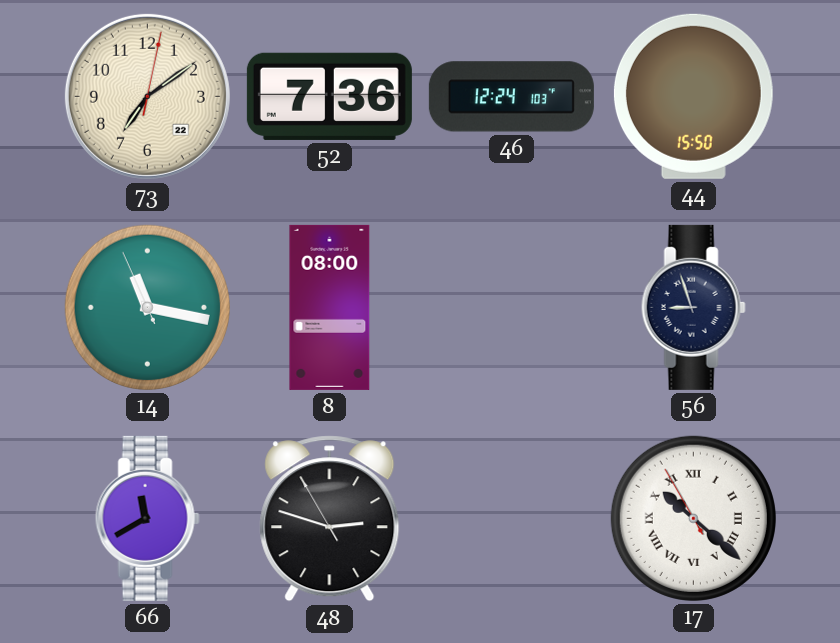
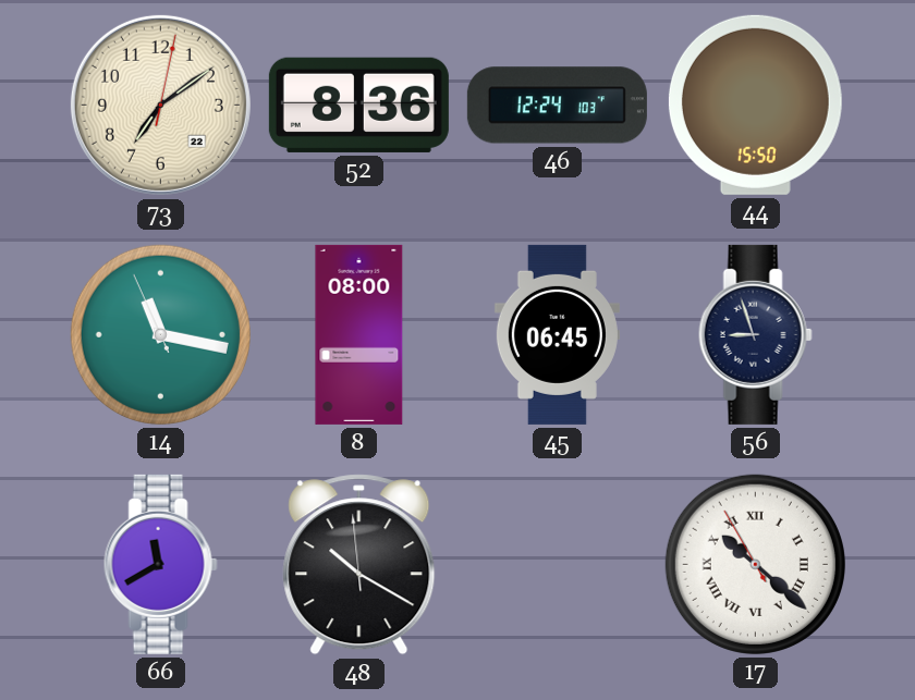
52: 7:36 -> 8:36 (358, 105)
45: none -> 06:45 (557, 334)
48: 2:47 -> 10:19 (359, 565)
